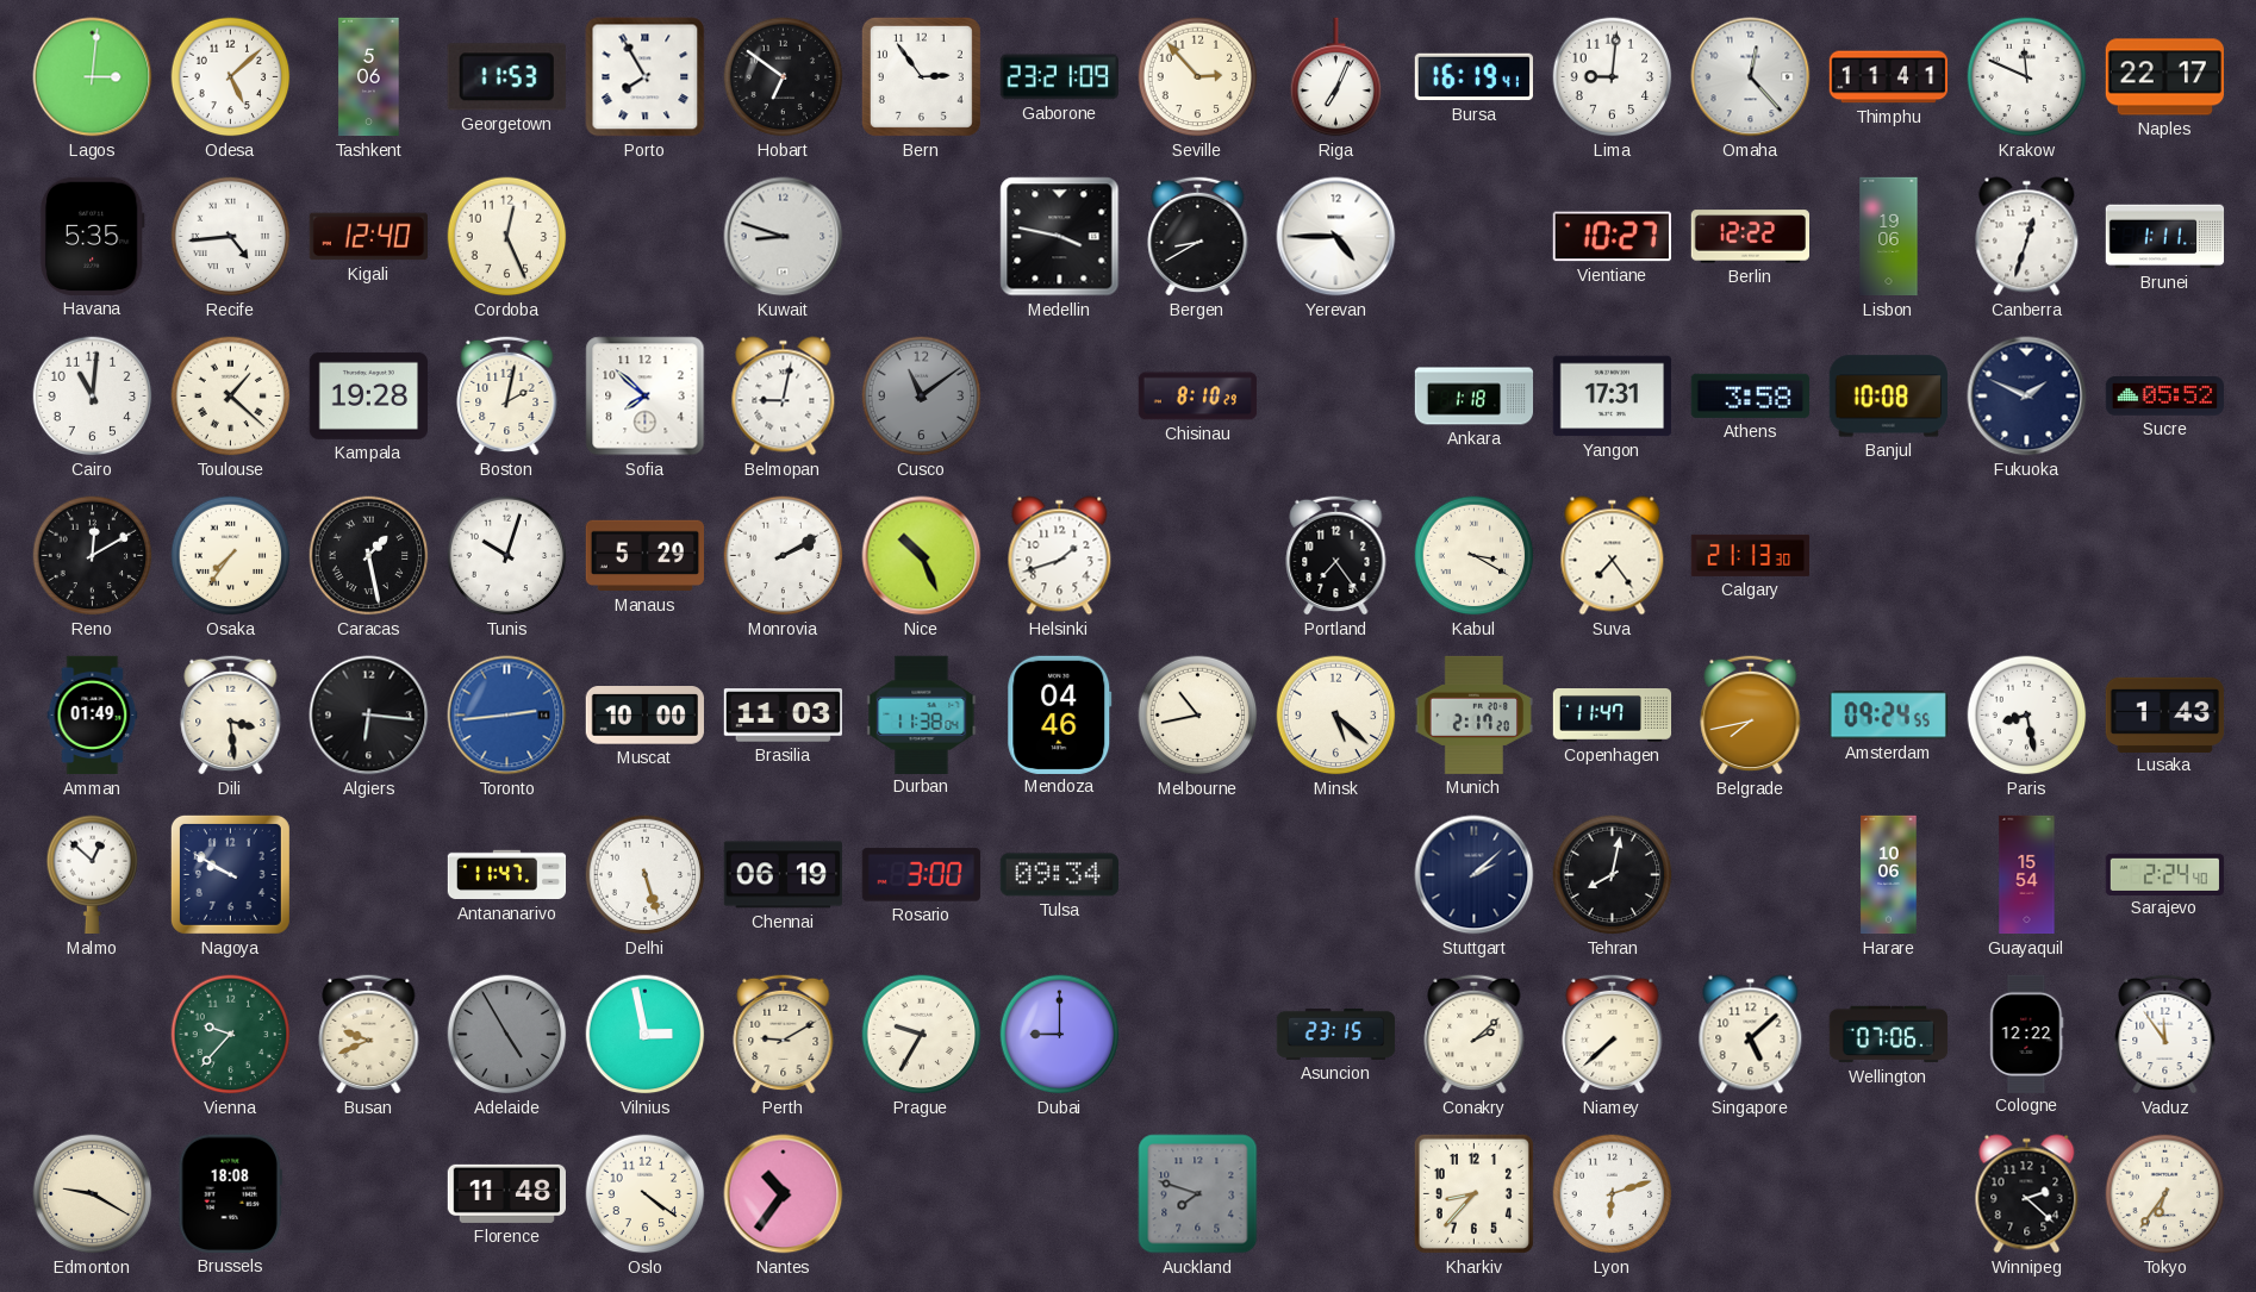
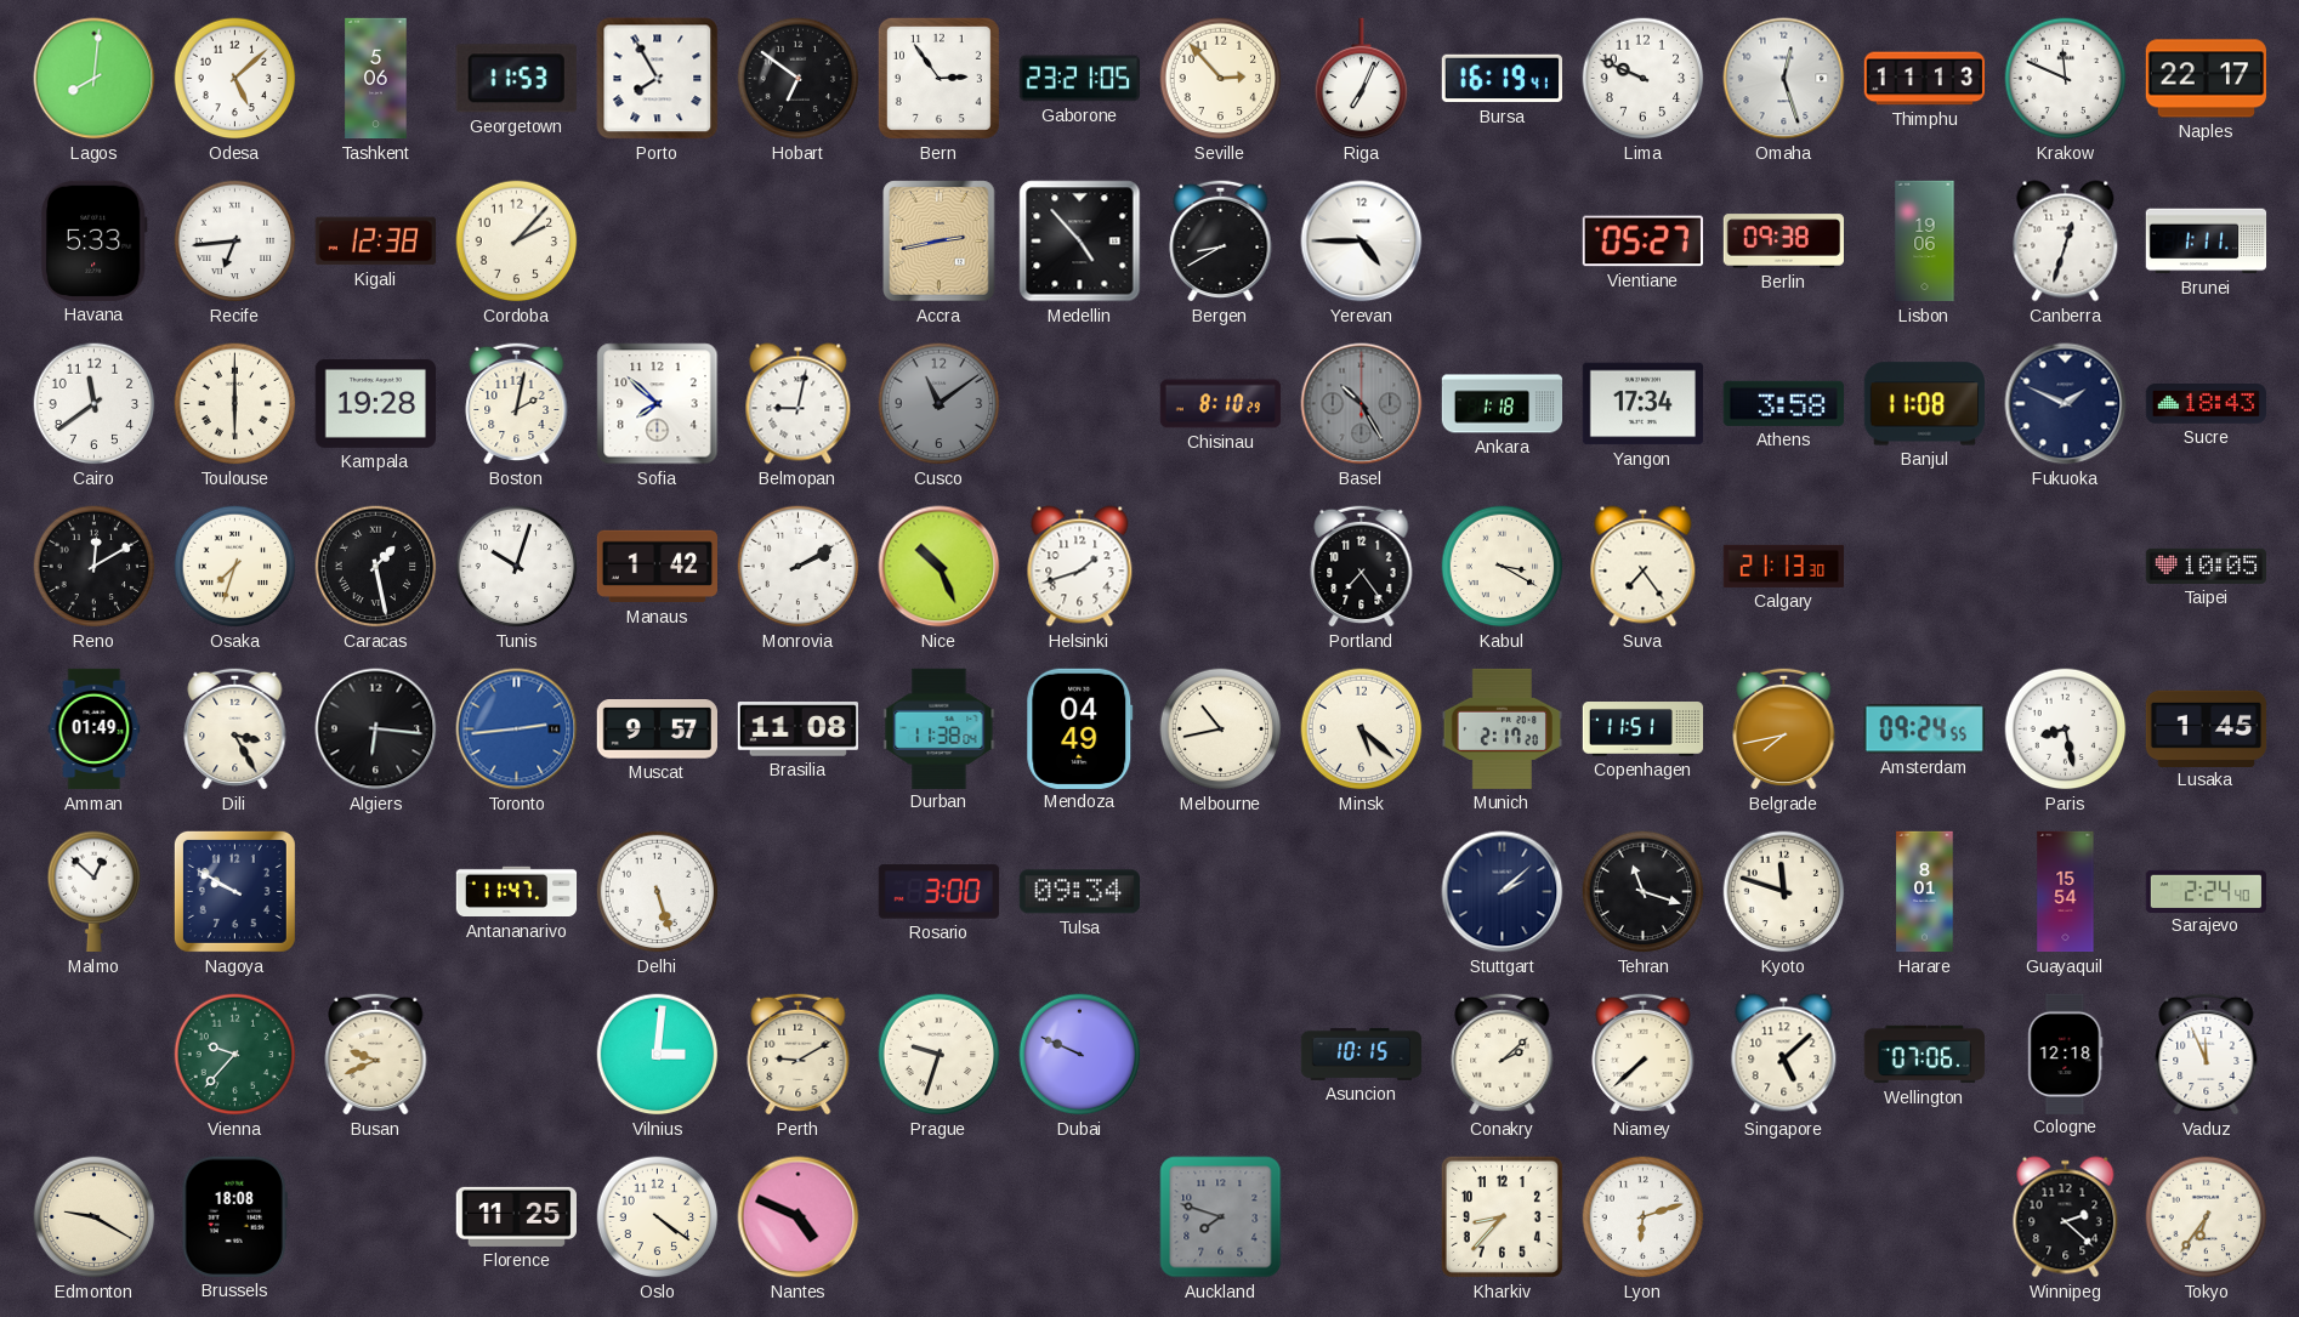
Lagos: 3:01 -> 8:01 (95, 79)
Gaborone: 23:21:09 -> 23:21:05 (1079, 79)
Lima: 9:01 -> 9:49 (1644, 79)
Omaha: 12:23 -> 12:27 (1784, 79)
Thimphu: 11:41 -> 11:13 (1925, 79)
Havana: 5:35 -> 5:33 (93, 240)
Recife: 4:44 -> 6:44 (235, 242)
Kigali: 12:40 -> 12:38 (375, 242)
Cordoba: 12:26 -> 2:07 (517, 242)
Kuwait: 8:48 -> none (784, 237)
Accra: none -> 2:43 (940, 242)
Medellin: 3:47 -> 4:53 (1080, 242)
Vientiane: 10:27 -> 05:27 (1642, 242)
Berlin: 12:22 -> 09:38 (1783, 242)
Cairo: 11:01 -> 11:39 (95, 404)
Toulouse: 1:22 -> 6:00 (235, 404)
Basel: none -> 10:25 (1362, 404)
Yangon: 17:31 -> 17:34 (1642, 404)
Banjul: 10:08 -> 11:08 (1924, 404)
Sucre: 05:52 -> 18:43 (2206, 404)
Osaka: 7:36 -> 7:33 (235, 567)
Manaus: 5:29 -> 1:42 (658, 567)
Taipei: none -> 10:05 (2207, 566)
Dili: 3:29 -> 3:25 (235, 728)
Muscat: 10:00 -> 9:57 (657, 730)
Brasilia: 11:03 -> 11:08 (797, 730)
Mendoza: 04:46 -> 04:49 (1080, 728)
Copenhagen: 11:47 -> 11:51 (1644, 730)
Lusaka: 1:43 -> 1:45 (2207, 728)
Chennai: 06:19 -> none (783, 875)
Tehran: 8:02 -> 11:18 (1644, 892)
Kyoto: none -> 11:48 (1784, 892)
Harare: 10:06 -> 8:01 (1925, 892)
Adelaide: 4:55 -> none (507, 1035)
Vilnius: 2:58 -> 3:01 (658, 1055)
Prague: 9:35 -> 9:33 (940, 1055)
Dubai: 9:00 -> 9:49 (1080, 1055)
Asuncion: 23:15 -> 10:15 (1362, 1054)
Cologne: 12:22 -> 12:18 (2066, 1054)
Vaduz: 11:54 -> 11:56 (2207, 1054)
Florence: 11:48 -> 11:25 (516, 1216)
Nantes: 10:36 -> 4:49 (799, 1217)
